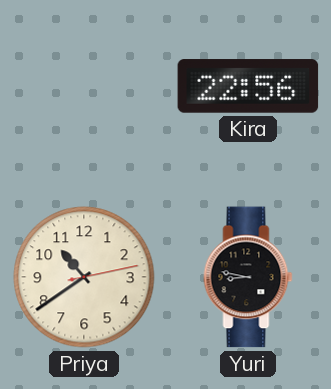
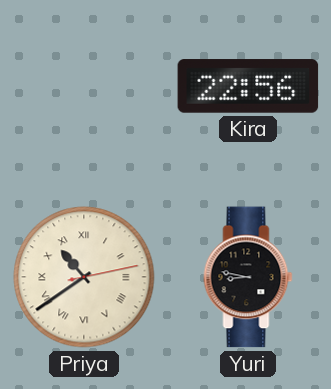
Priya numerals: Arabic -> Roman (84, 277)
